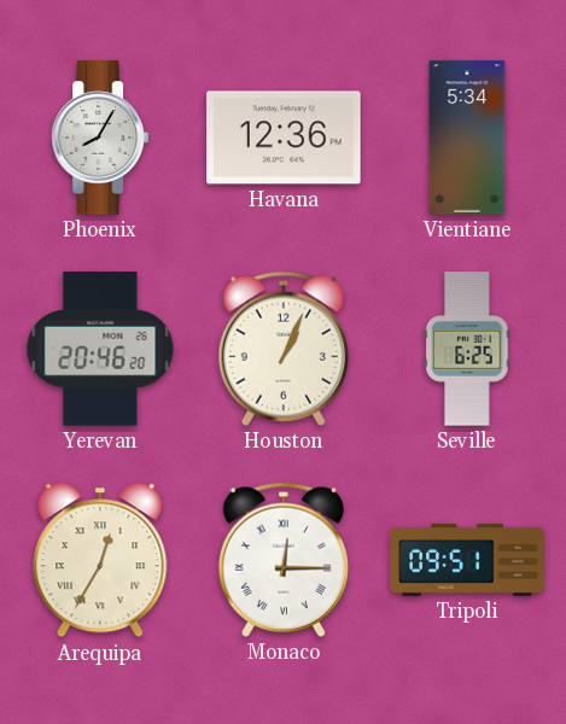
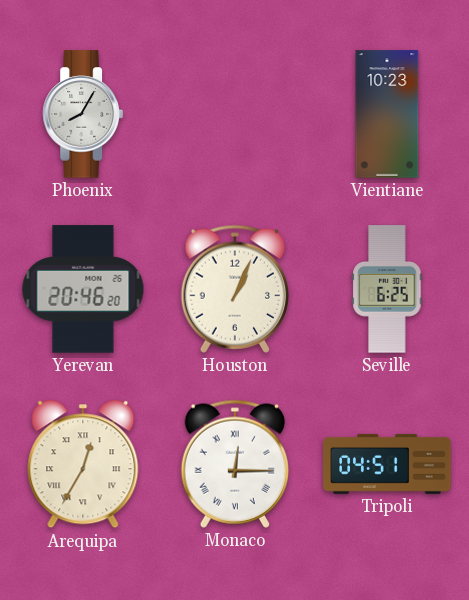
Havana: 12:36 -> none (284, 138)
Vientiane: 5:34 -> 10:23 (387, 114)
Tripoli: 09:51 -> 04:51 (387, 464)
